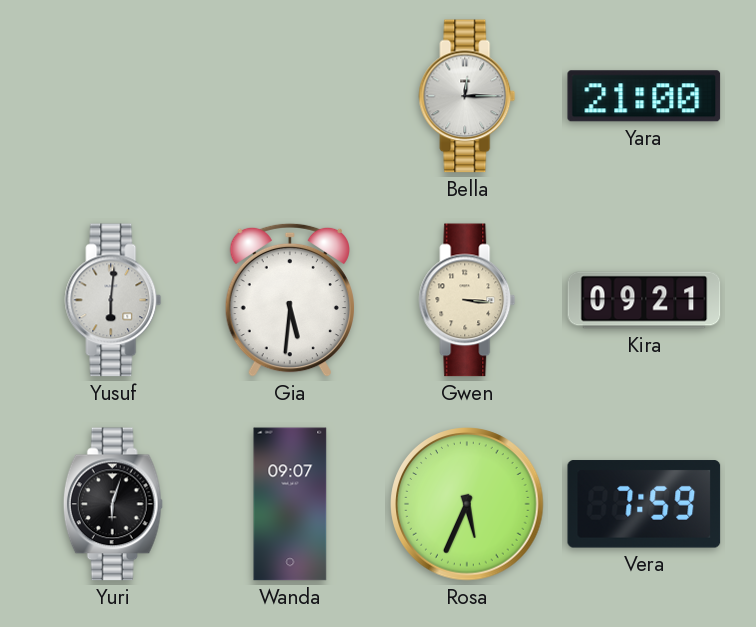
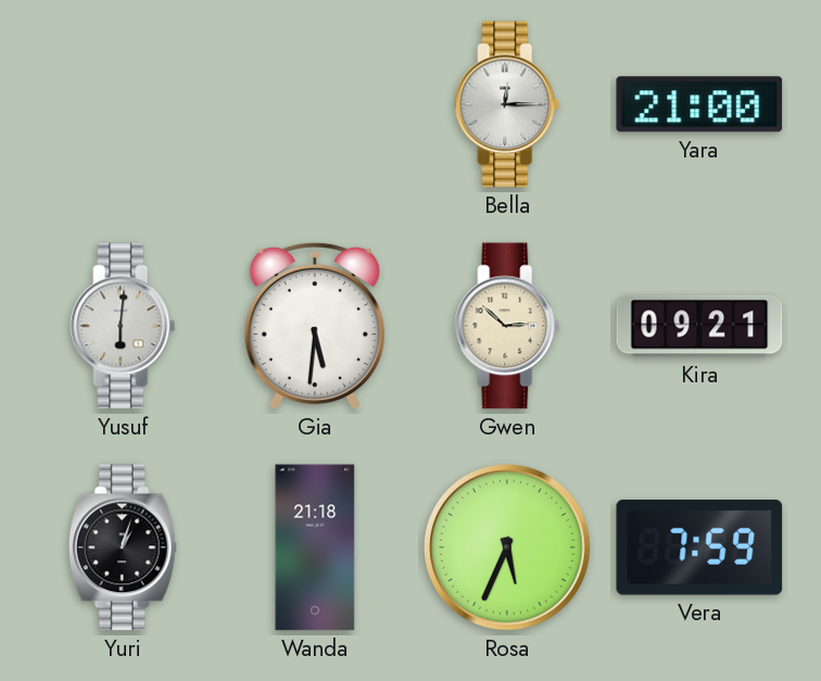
Gwen: 3:16 -> 2:52 (507, 326)
Yuri: 6:03 -> 1:03 (123, 547)
Wanda: 09:07 -> 21:18 (315, 547)
